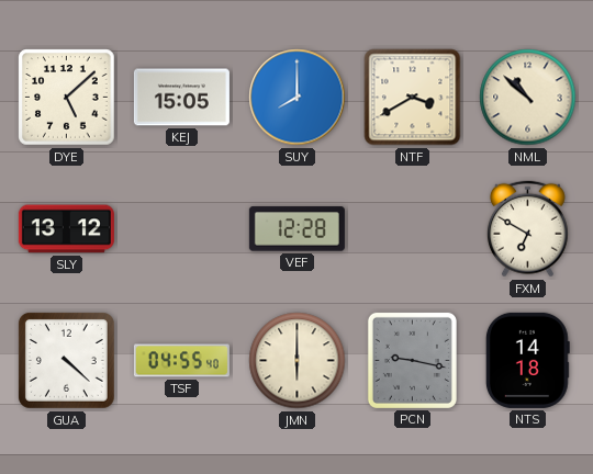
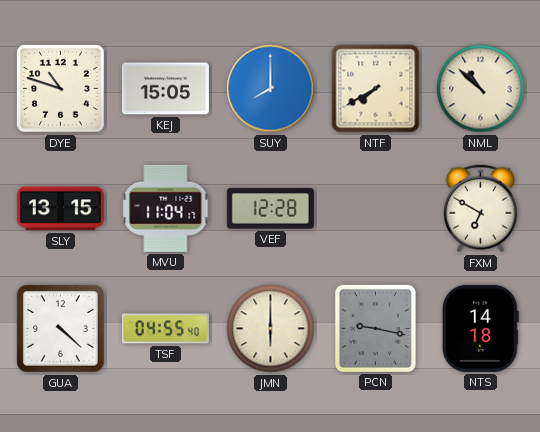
DYE: 5:08 -> 10:48 (61, 89)
NTF: 3:40 -> 7:40 (376, 89)
SLY: 13:12 -> 13:15 (60, 209)
MVU: none -> 11:04 (166, 208)
